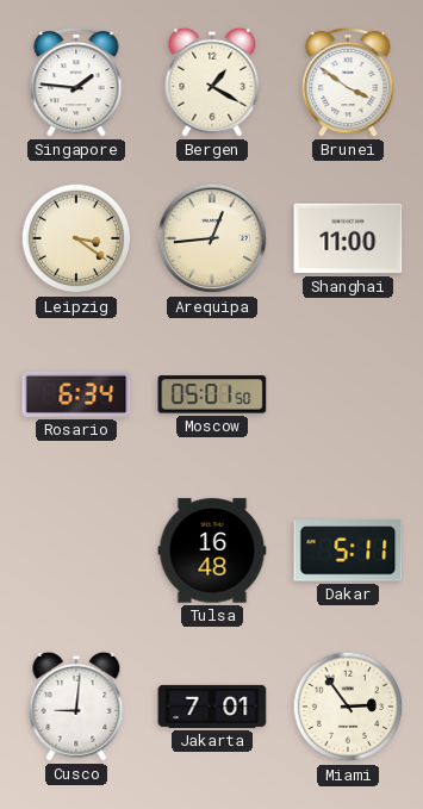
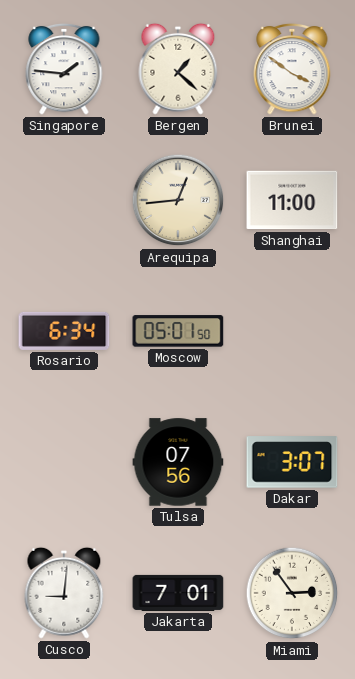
Bergen: 1:20 -> 1:22 (178, 69)
Leipzig: 3:21 -> none (76, 238)
Tulsa: 16:48 -> 07:56 (178, 462)
Dakar: 5:11 -> 3:07 (292, 462)
